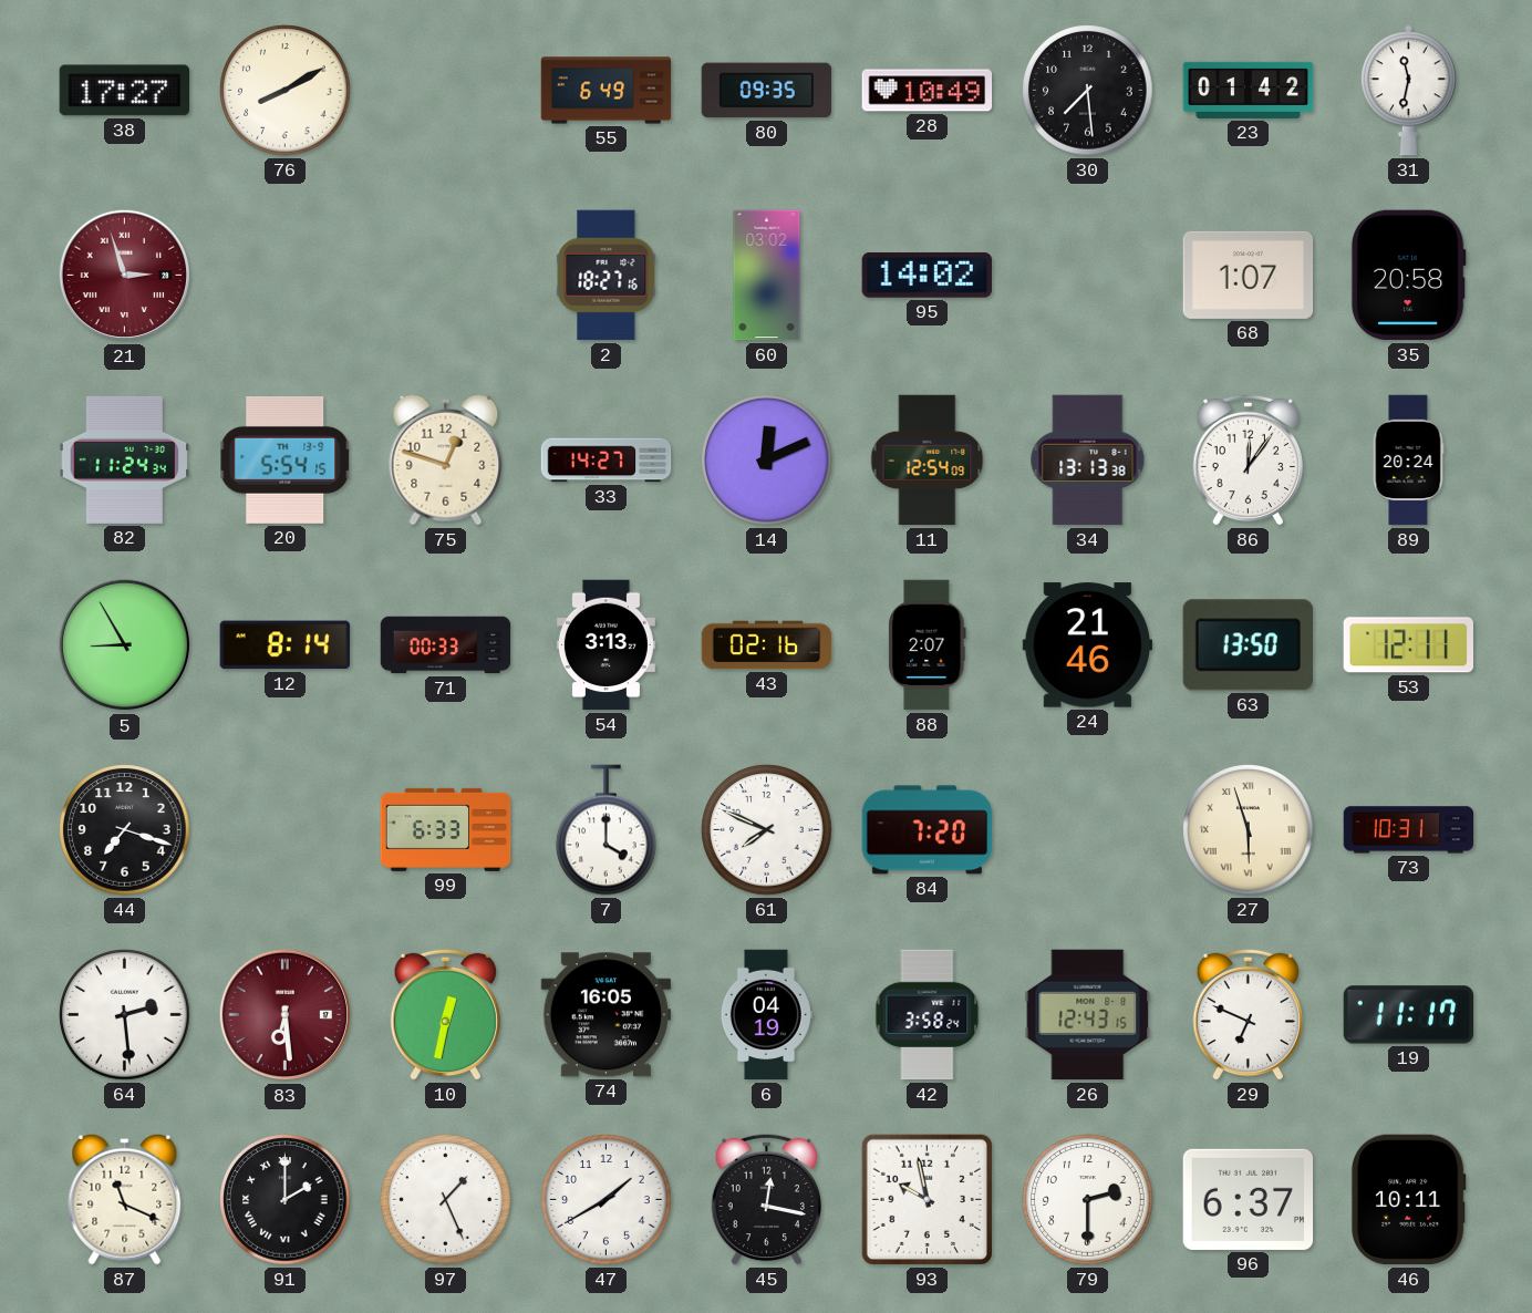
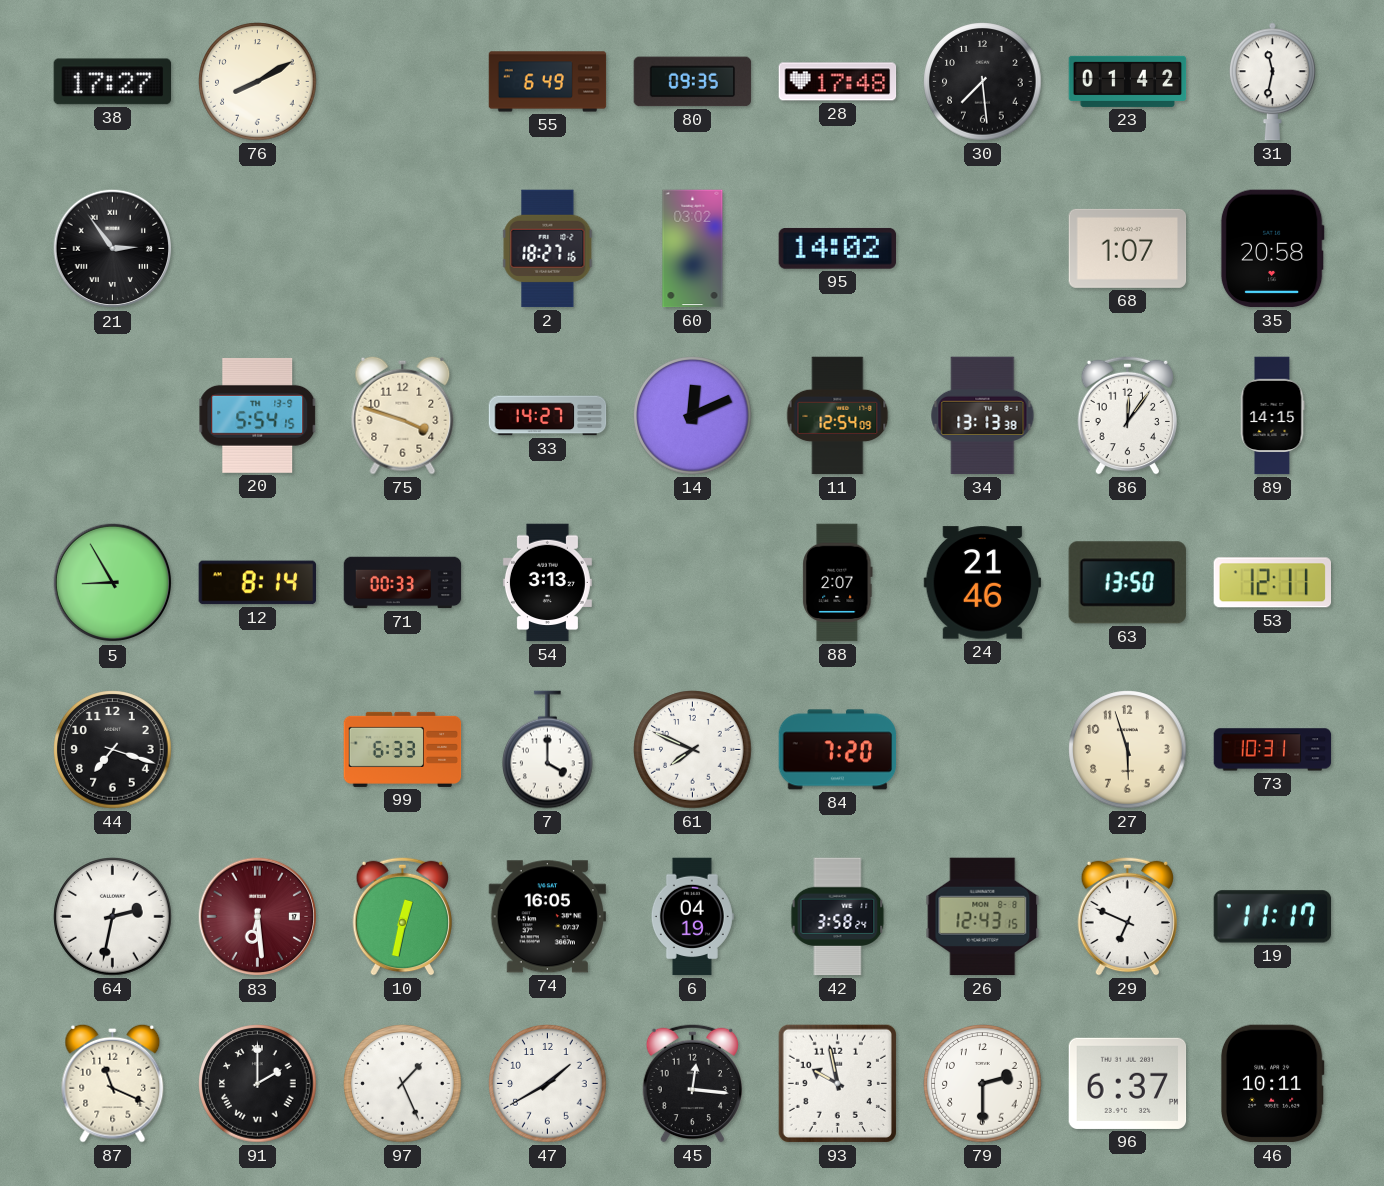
28: 10:49 -> 17:48 (838, 82)
21: 2:57 -> 2:54 (113, 249)
21 dial: burgundy -> black (113, 249)
82: 11:24 -> none (125, 459)
75: 12:48 -> 3:48 (403, 415)
89: 20:24 -> 14:15 (1272, 416)
43: 02:16 -> none (767, 645)
27 numerals: Roman -> Arabic (1128, 750)
64: 2:29 -> 2:32 (113, 917)
45: 12:17 -> 12:16 (692, 1083)
